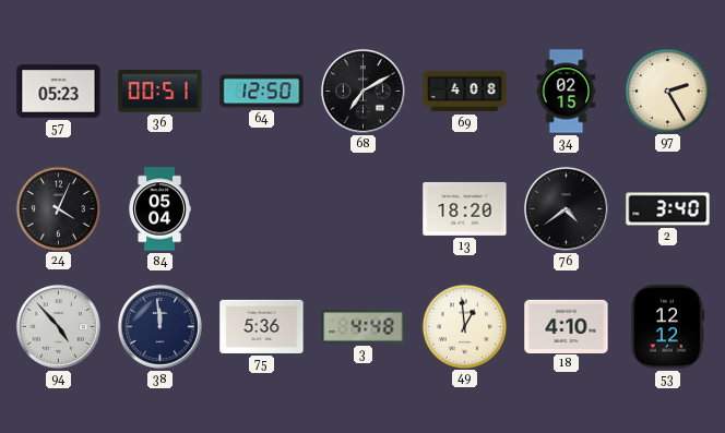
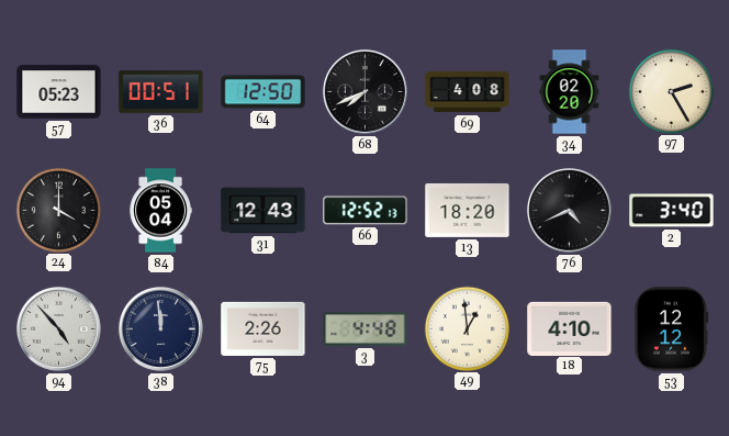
68: 7:10 -> 7:41 (365, 91)
34: 02:15 -> 02:20 (570, 92)
24: 4:04 -> 4:00 (58, 210)
31: none -> 12:43 (263, 211)
66: none -> 12:52 (366, 211)
76: 4:39 -> 4:41 (569, 210)
75: 5:36 -> 2:26 (263, 328)
